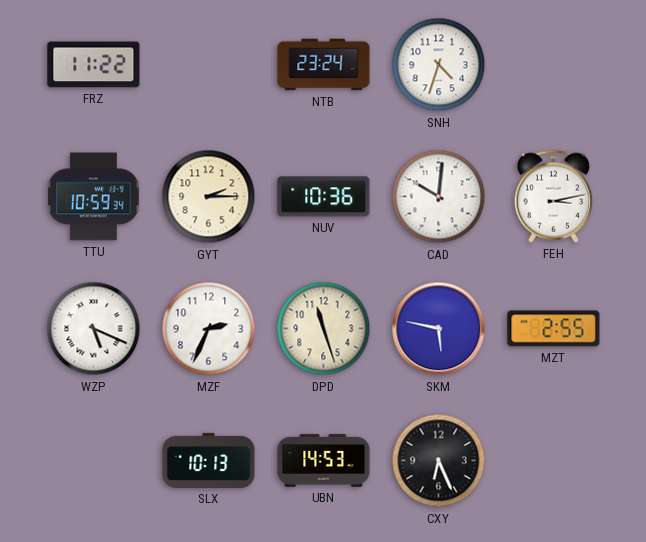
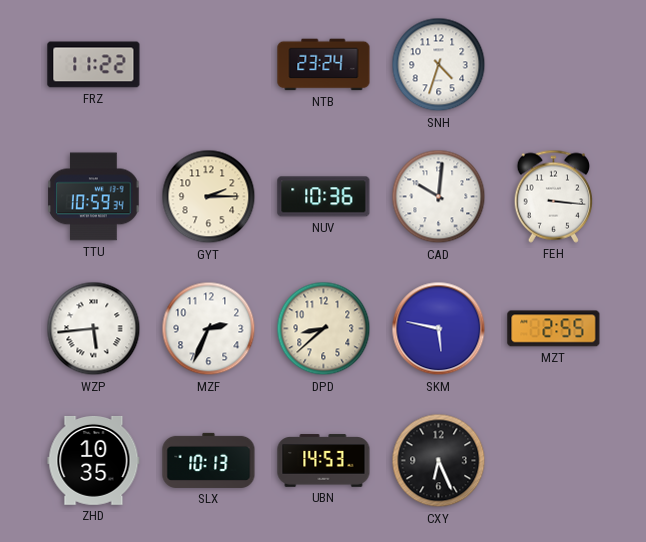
FEH: 3:13 -> 3:16 (553, 196)
WZP: 5:19 -> 5:44 (94, 329)
DPD: 11:27 -> 8:38 (324, 329)
ZHD: none -> 10:35 (94, 460)
